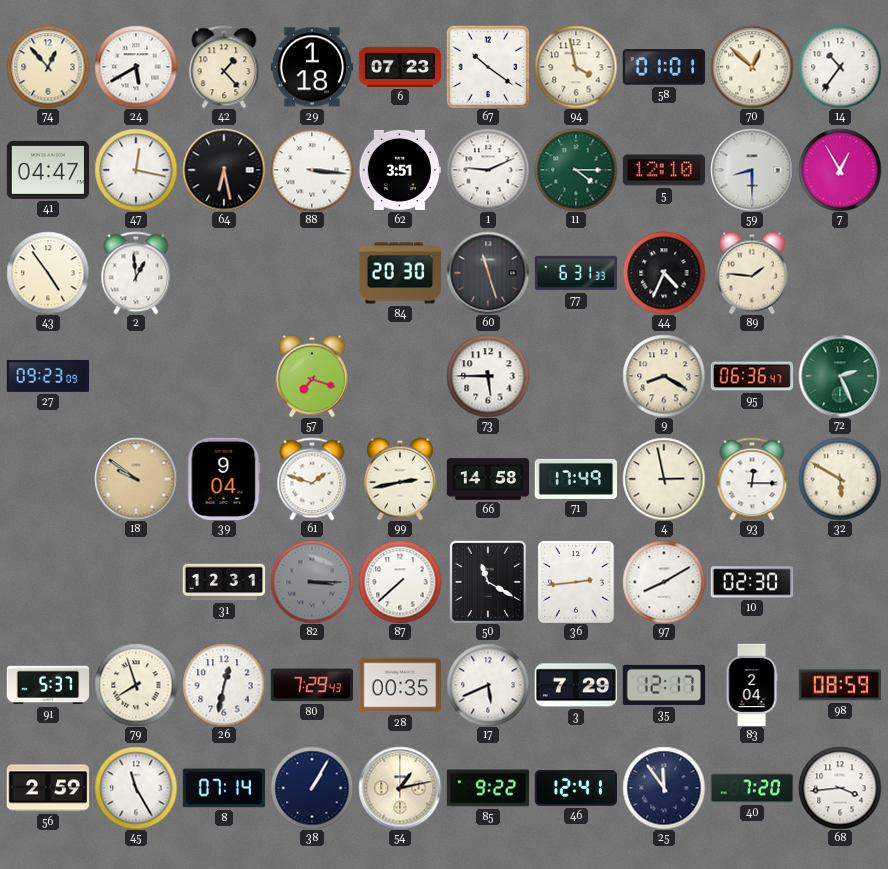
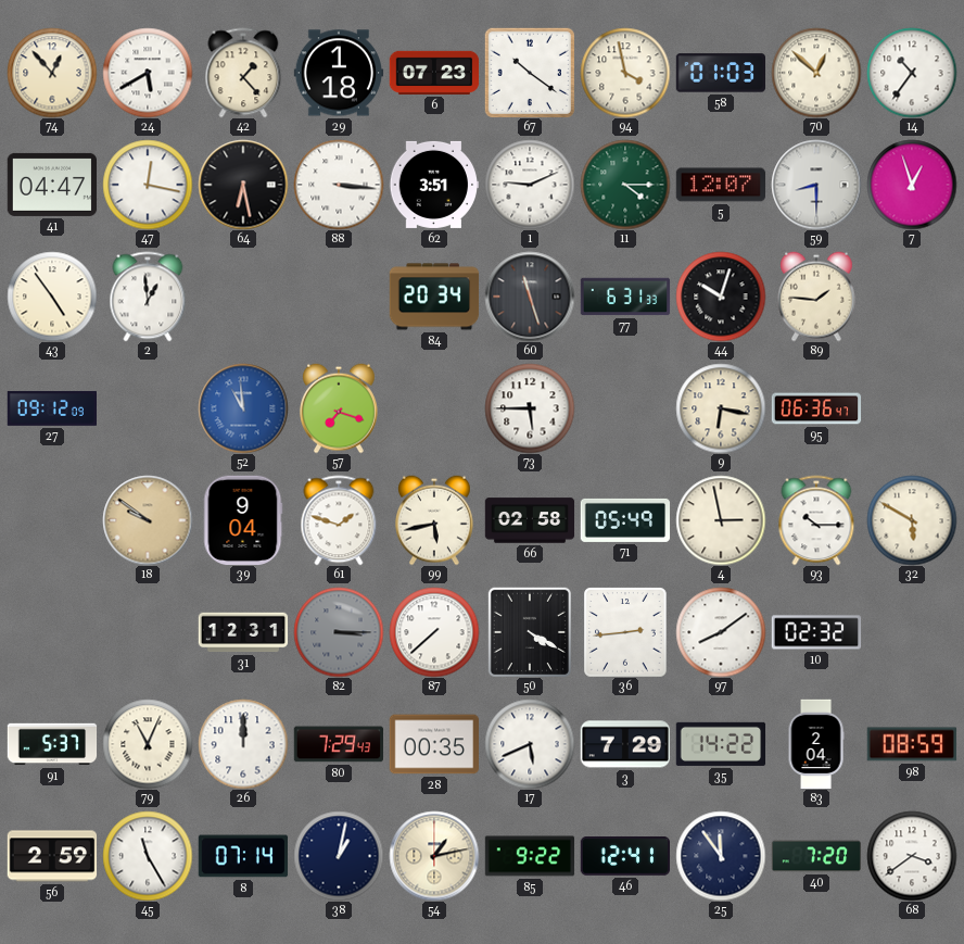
58: 01:01 -> 01:03 (720, 73)
5: 12:10 -> 12:07 (721, 185)
7: 12:55 -> 12:57 (912, 185)
84: 20:30 -> 20:34 (434, 297)
44: 4:34 -> 10:03 (721, 297)
27: 09:23 -> 09:12 (51, 408)
52: none -> 10:59 (243, 408)
9: 8:20 -> 6:17 (721, 408)
72: 2:26 -> none (840, 376)
99: 2:43 -> 5:43 (435, 520)
66: 14:58 -> 02:58 (530, 520)
71: 17:49 -> 05:49 (625, 520)
93: 12:15 -> 10:15 (816, 520)
50: 11:20 -> 4:20 (530, 632)
97: 8:10 -> 8:09 (721, 632)
10: 02:30 -> 02:32 (816, 632)
79: 7:57 -> 11:04 (148, 744)
26: 12:32 -> 12:00 (243, 744)
35: 12:17 -> 14:22 (721, 744)
38: 1:05 -> 1:02 (339, 856)
68: 3:44 -> 3:39 (912, 856)
